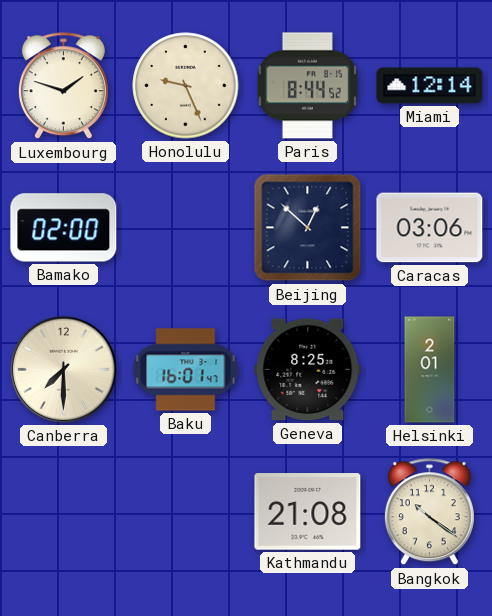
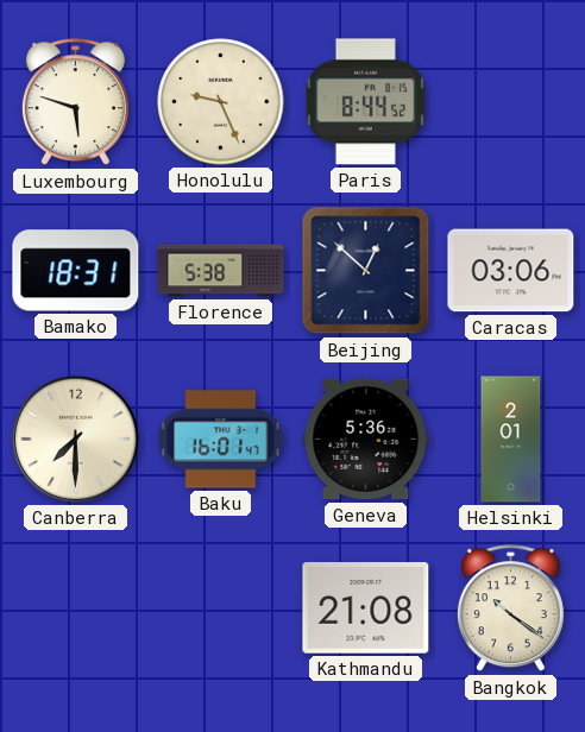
Luxembourg: 1:48 -> 5:48 (75, 102)
Miami: 12:14 -> none (430, 86)
Bamako: 02:00 -> 18:31 (76, 271)
Florence: none -> 5:38 (221, 271)
Geneva: 8:25 -> 5:36 (366, 440)
